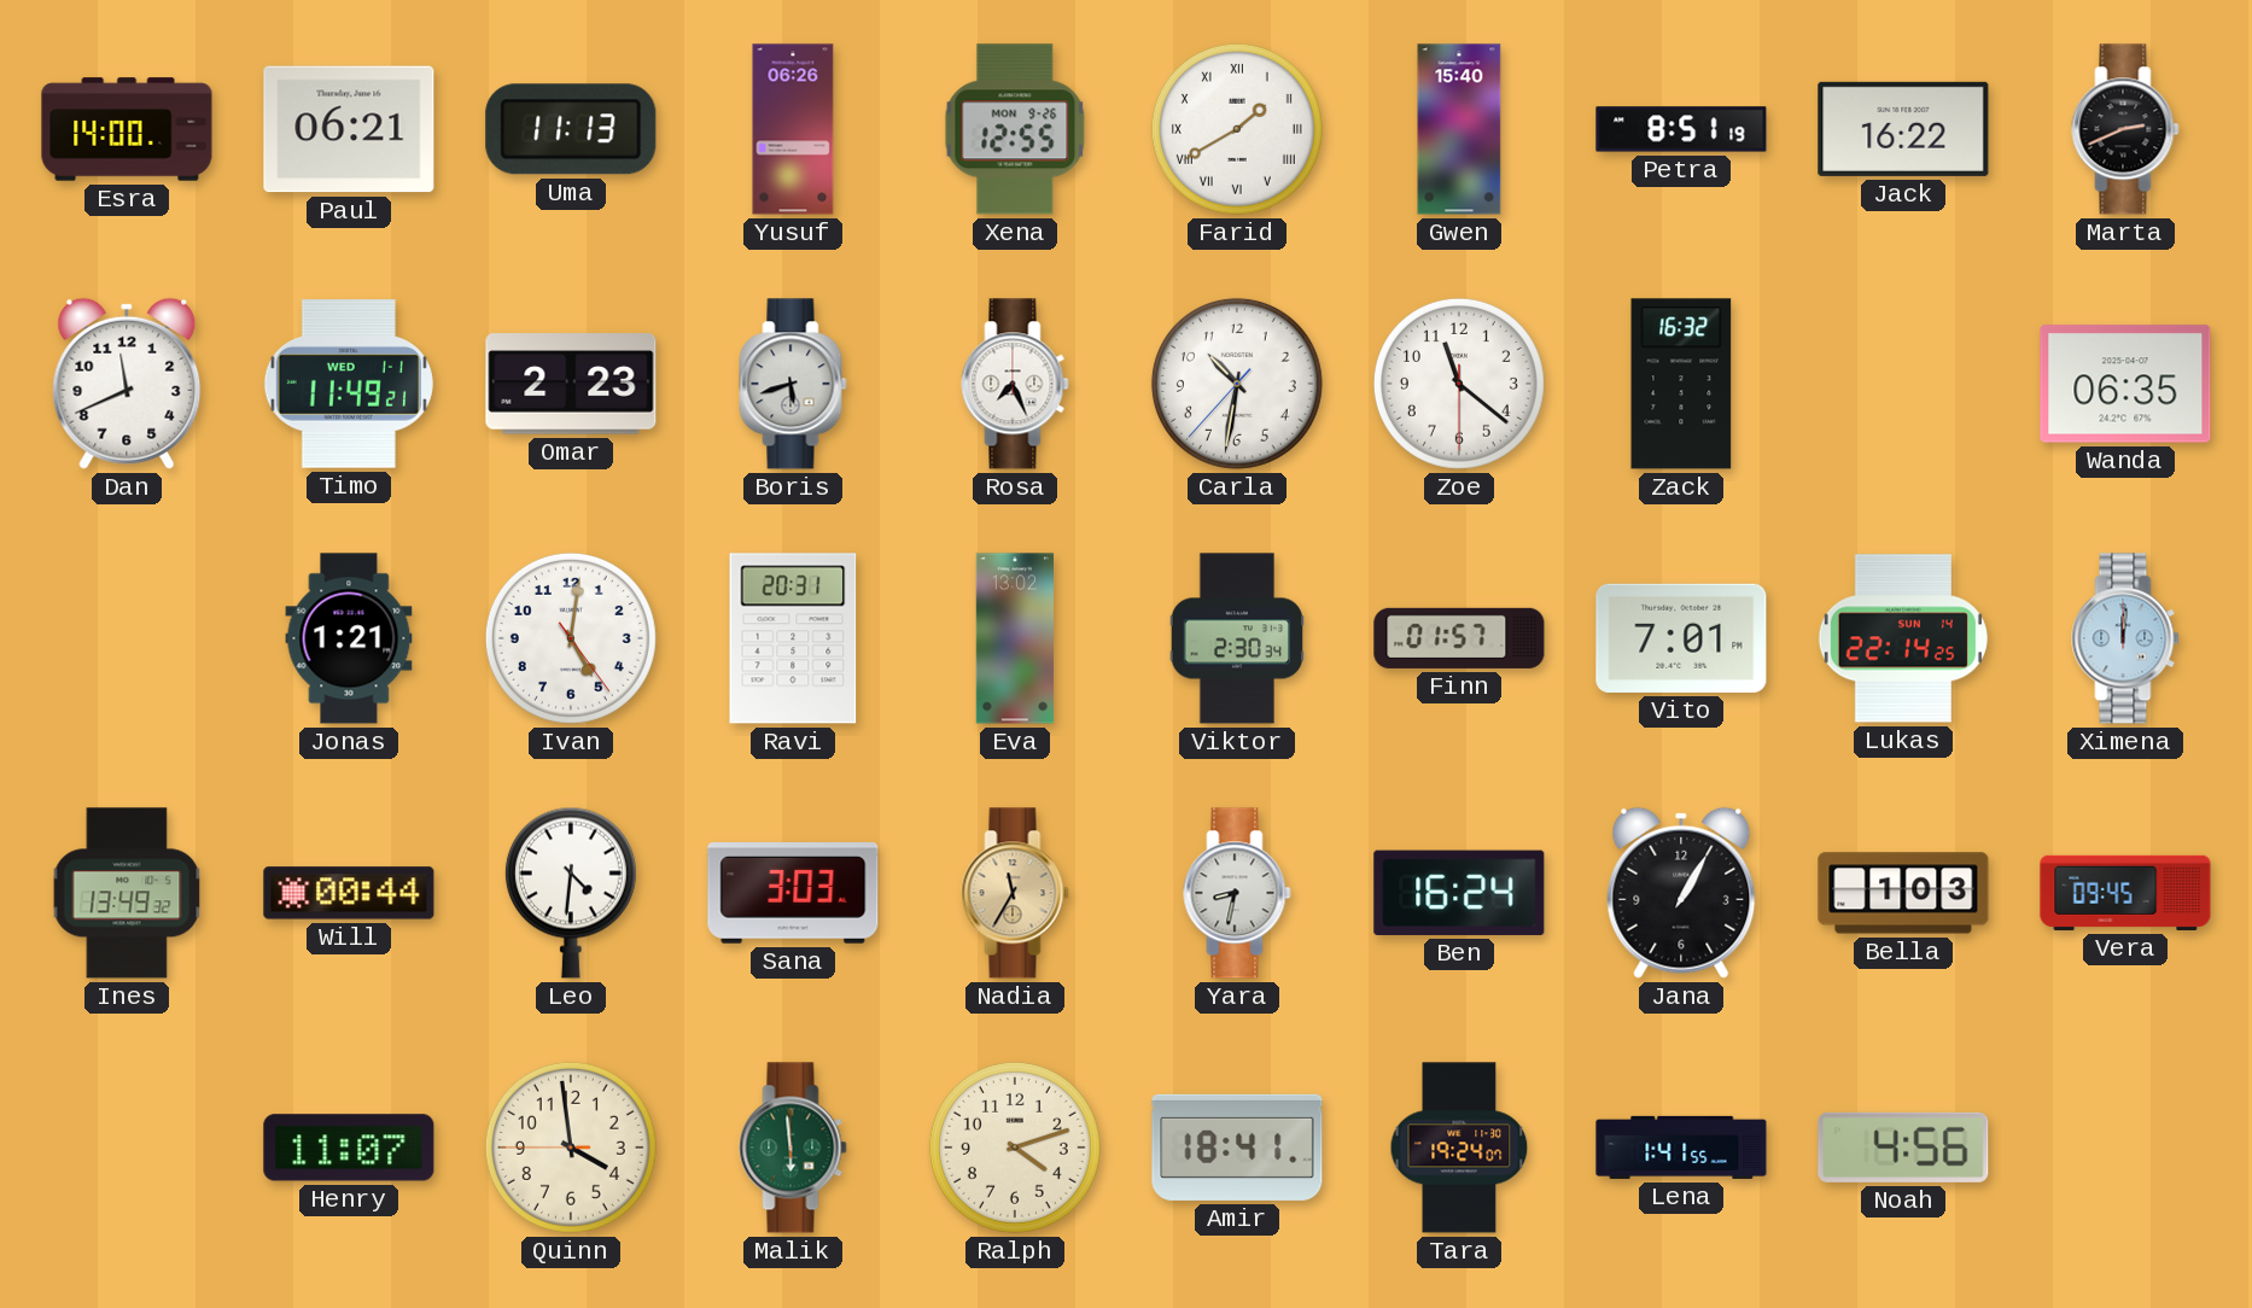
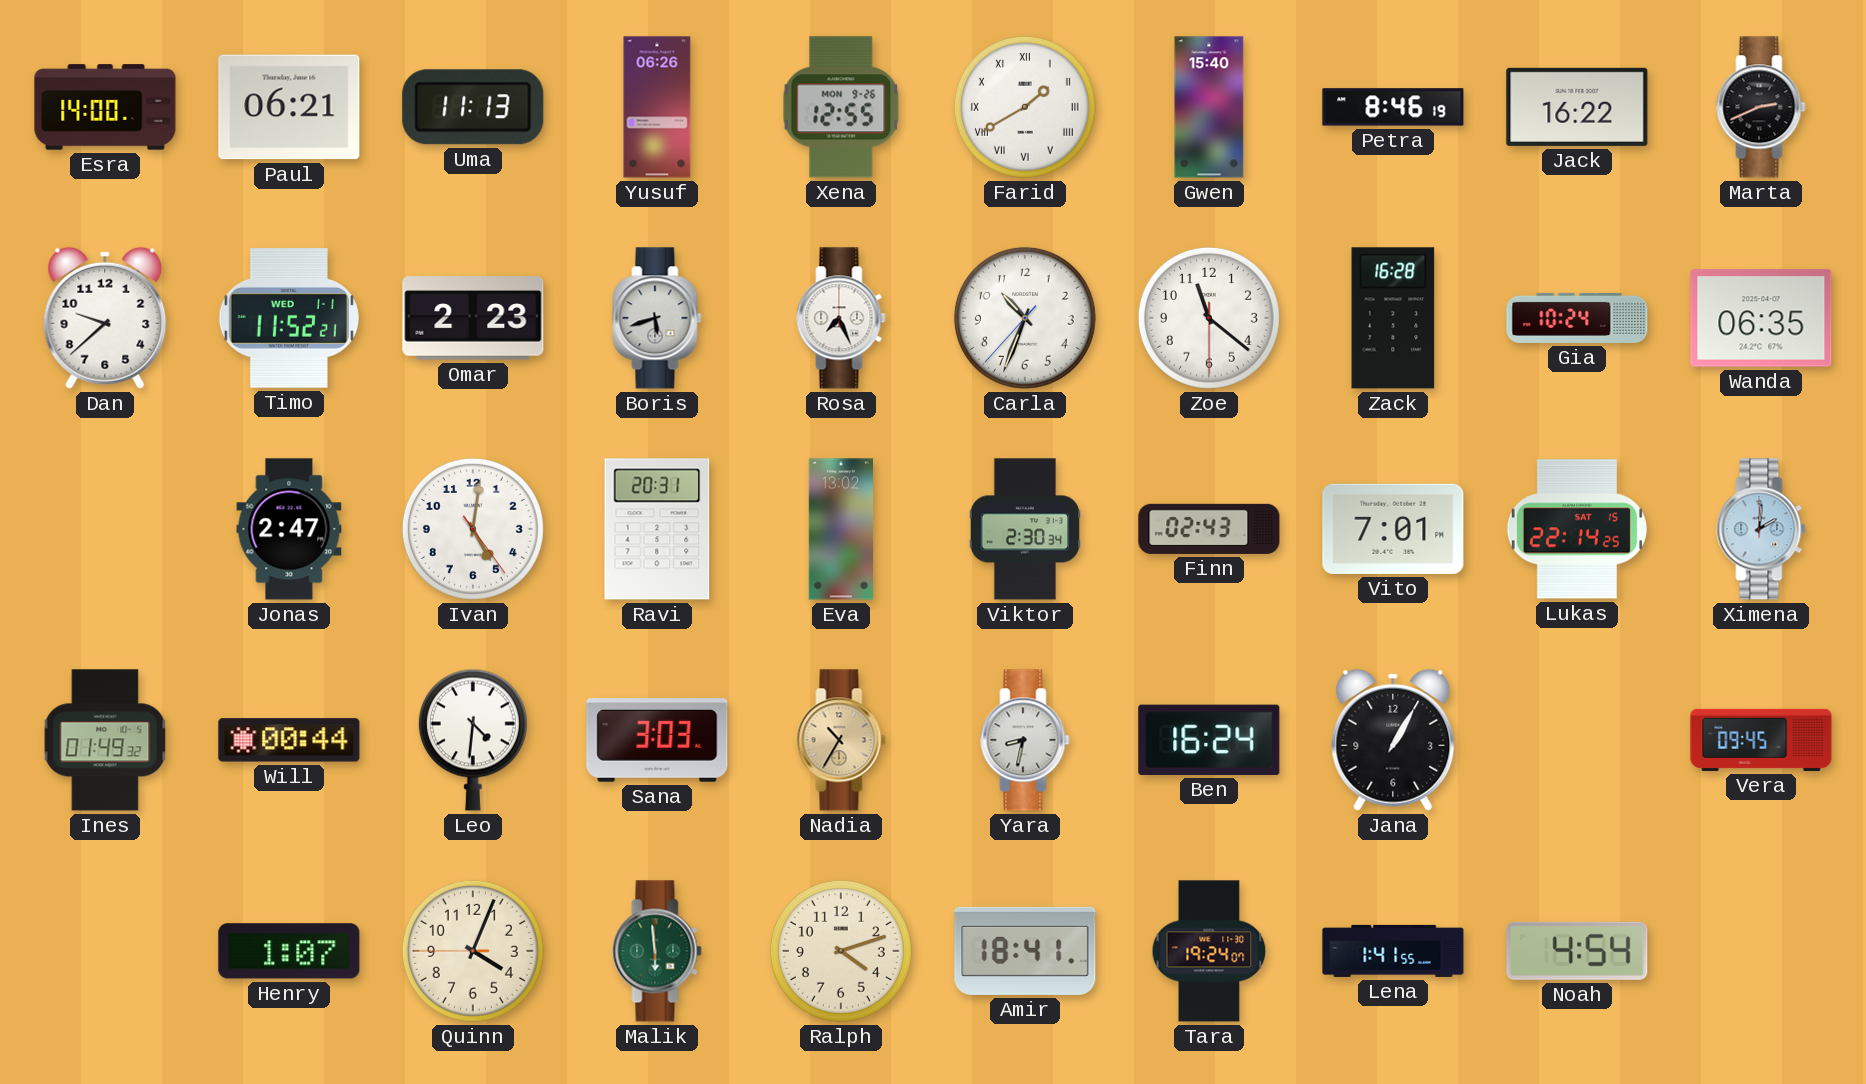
Petra: 8:51 -> 8:46 (1393, 107)
Dan: 11:41 -> 9:38 (105, 318)
Timo: 11:49 -> 11:52 (289, 318)
Carla: 10:31 -> 10:33 (1025, 318)
Zack: 16:32 -> 16:28 (1393, 318)
Gia: none -> 10:24 (1577, 318)
Jonas: 1:21 -> 2:47 (289, 529)
Finn: 01:57 -> 02:43 (1209, 529)
Lukas date: SUN 14 -> SAT 15 (1577, 529)
Ximena: 12:01 -> 2:01 (1761, 529)
Ines: 13:49 -> 01:49 (105, 740)
Nadia: 11:35 -> 10:35 (841, 740)
Bella: 1:03 -> none (1903, 893)
Henry: 11:07 -> 1:07 (289, 951)
Quinn: 3:58 -> 4:03 (473, 951)
Noah: 4:56 -> 4:54 (1577, 951)
